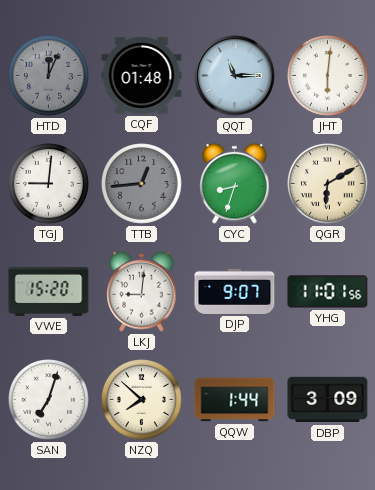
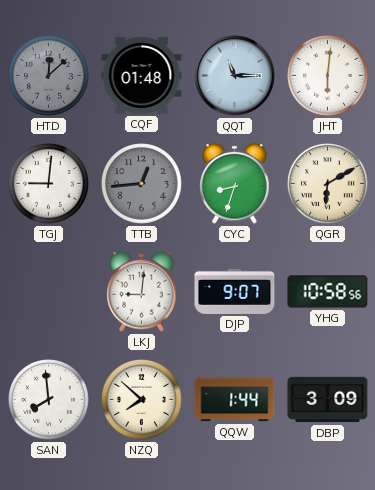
HTD: 12:04 -> 12:08 (49, 76)
VWE: 15:20 -> none (49, 291)
YHG: 11:01 -> 10:58 (328, 292)
SAN: 7:03 -> 7:59 (49, 400)
